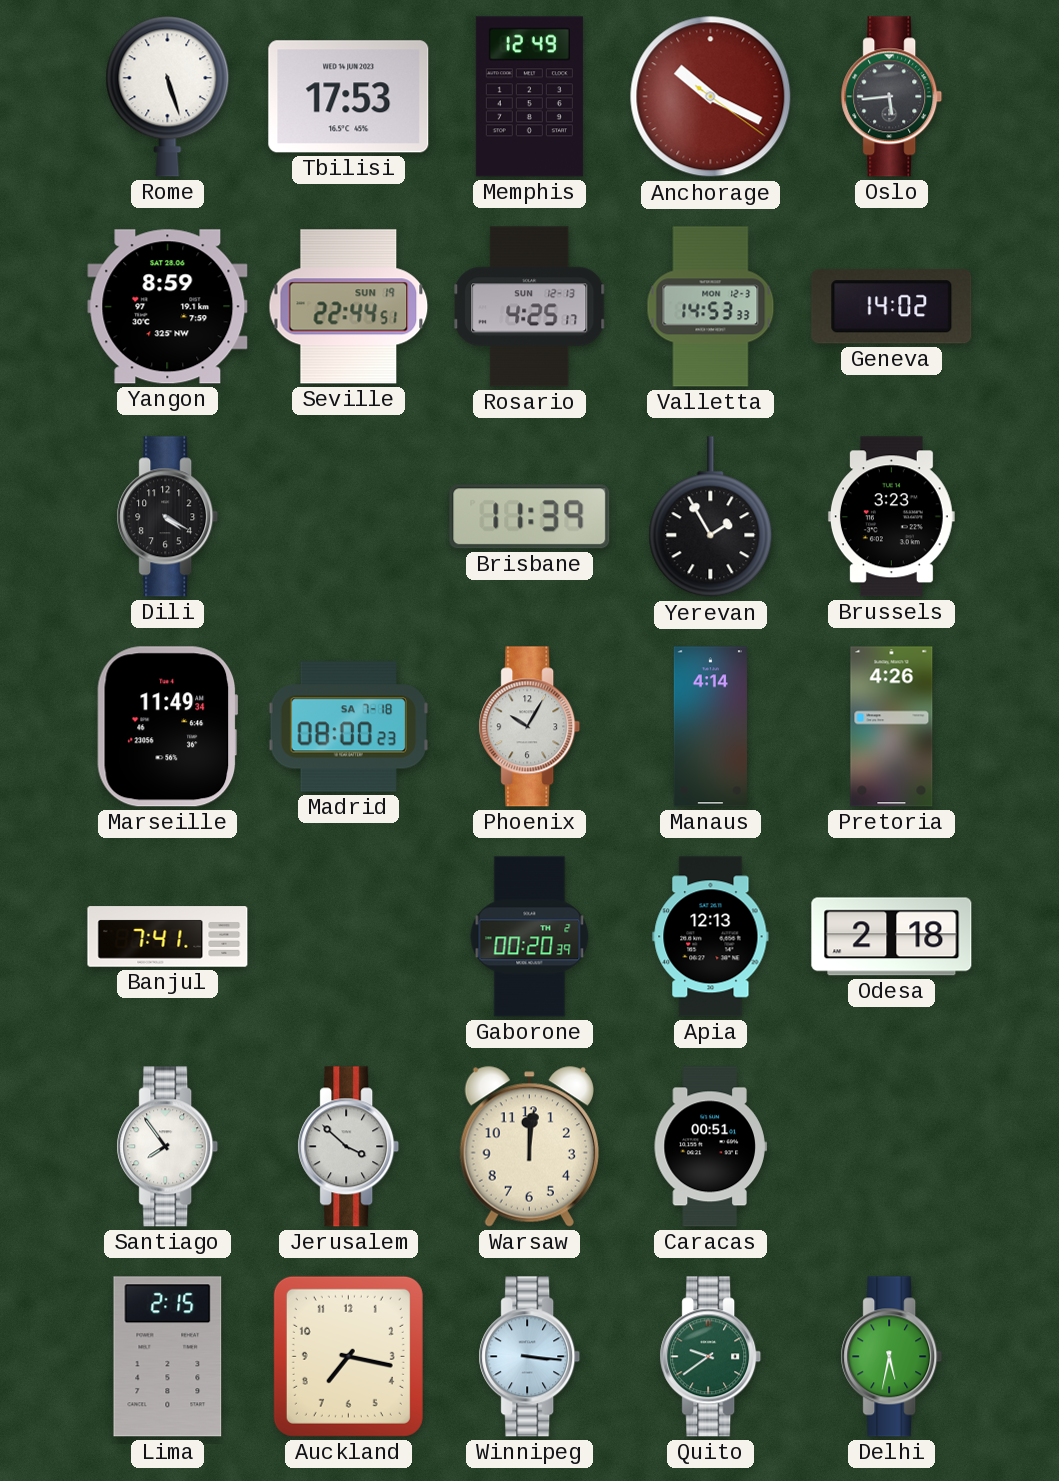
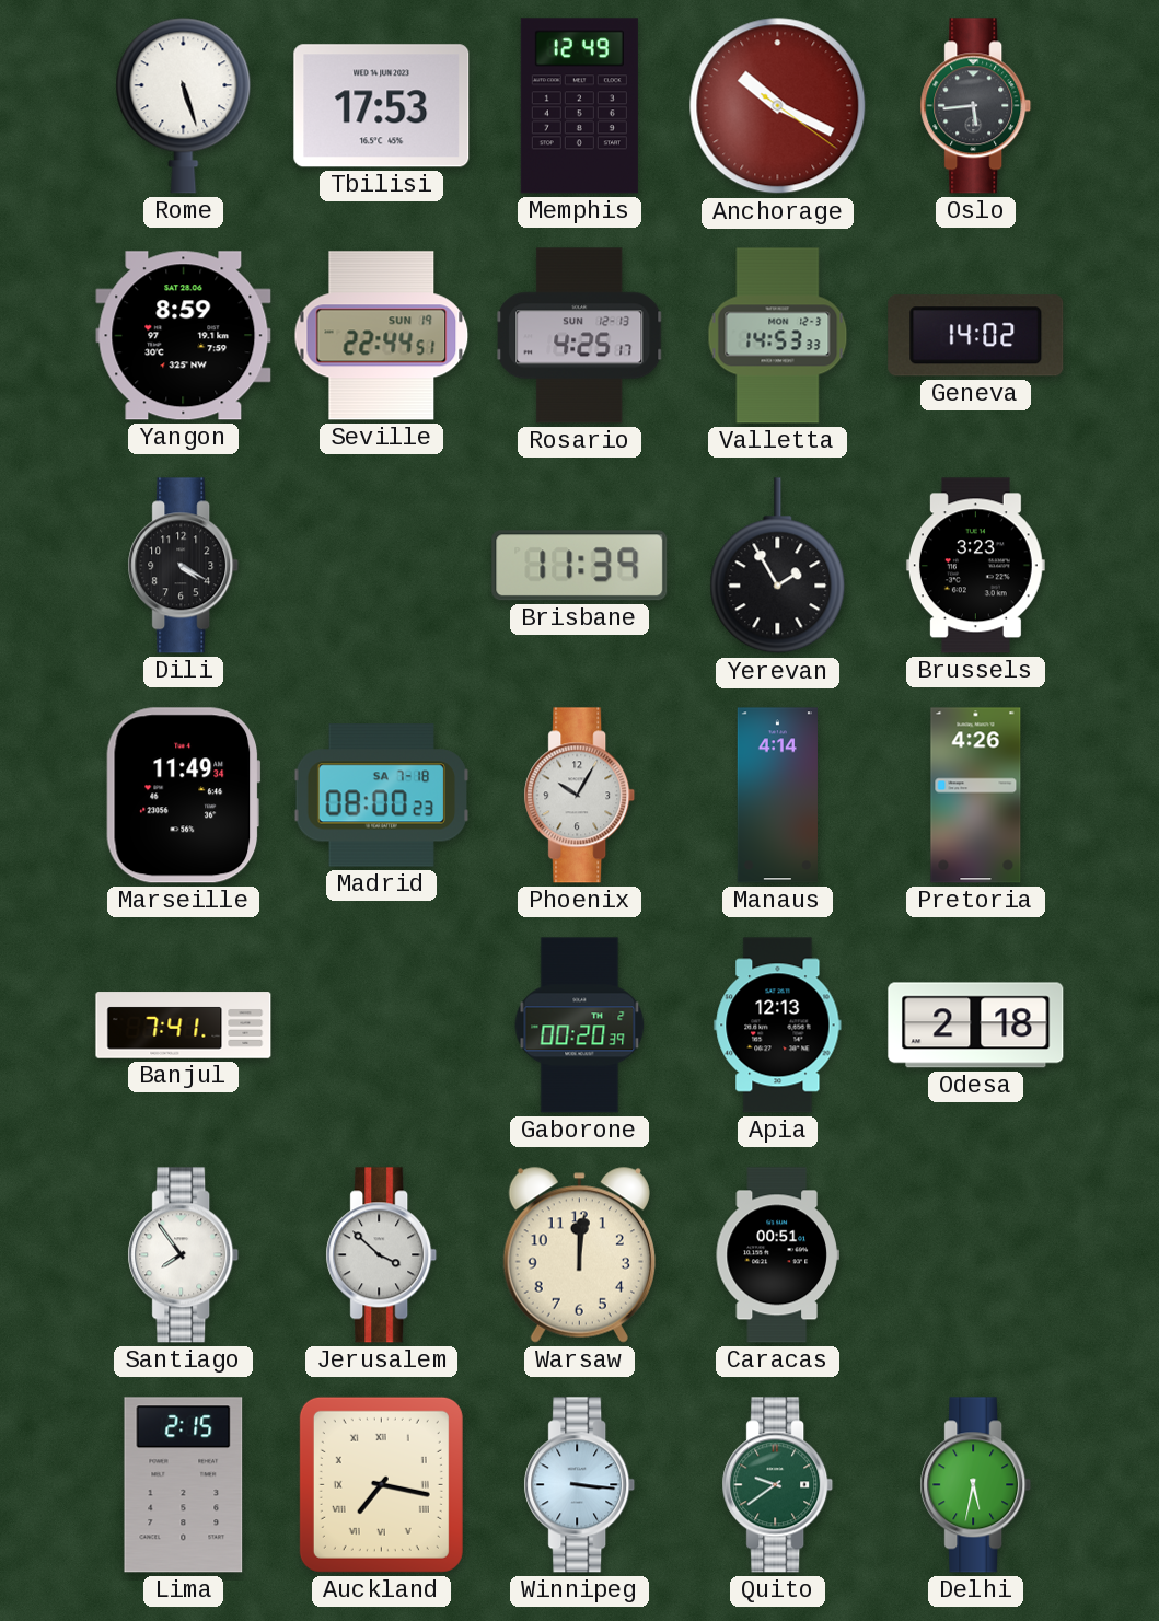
Auckland numerals: Arabic -> Roman (381, 1484)
